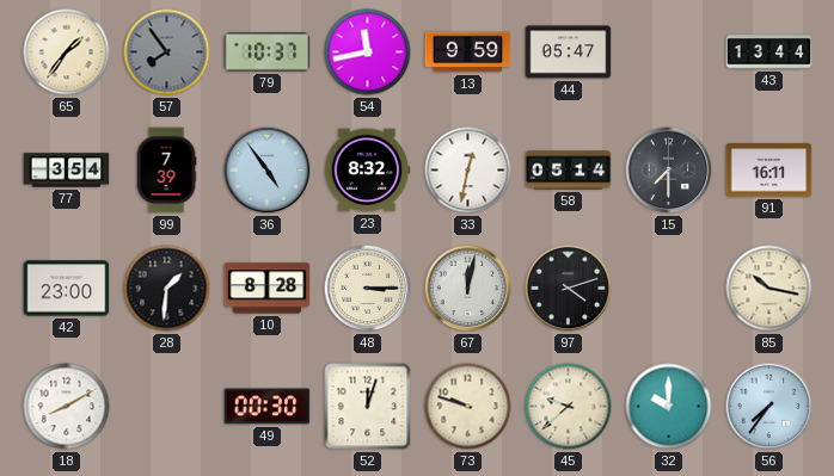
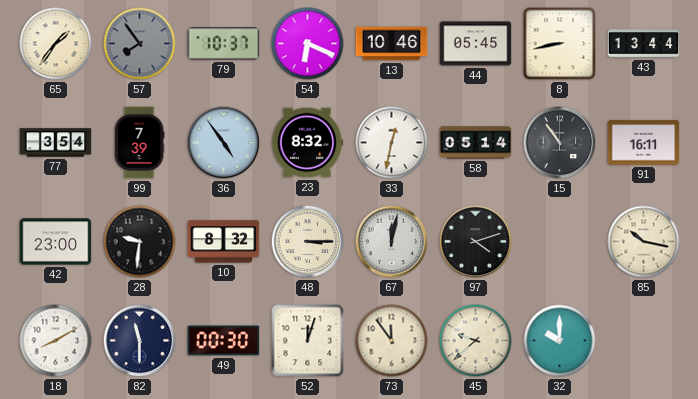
54: 11:43 -> 6:19 (308, 44)
13: 9:59 -> 10:46 (392, 44)
44: 05:47 -> 05:45 (476, 44)
8: none -> 8:43 (560, 44)
15: 7:30 -> 10:54 (560, 143)
28: 1:31 -> 9:31 (140, 242)
10: 8:28 -> 8:32 (224, 242)
82: none -> 11:30 (140, 341)
73: 9:48 -> 11:54 (392, 341)
56: 7:36 -> none (769, 407)
